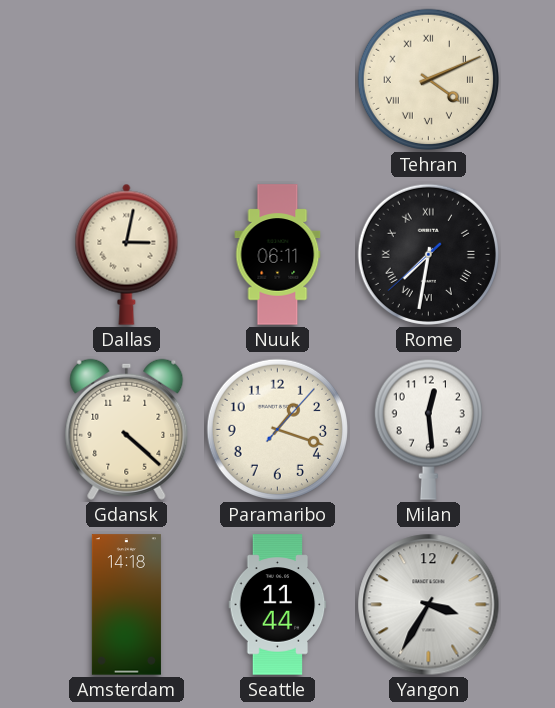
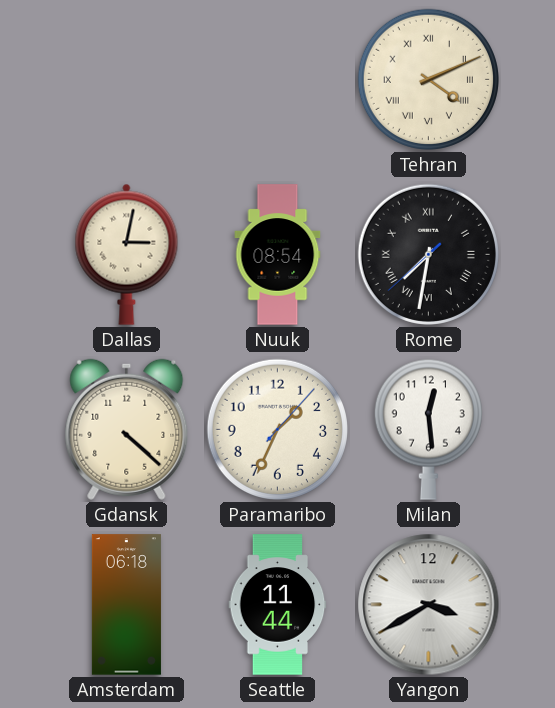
Nuuk: 06:11 -> 08:54 (278, 255)
Paramaribo: 1:18 -> 1:34 (277, 429)
Amsterdam: 14:18 -> 06:18 (126, 605)
Yangon: 3:35 -> 3:40 (429, 605)
